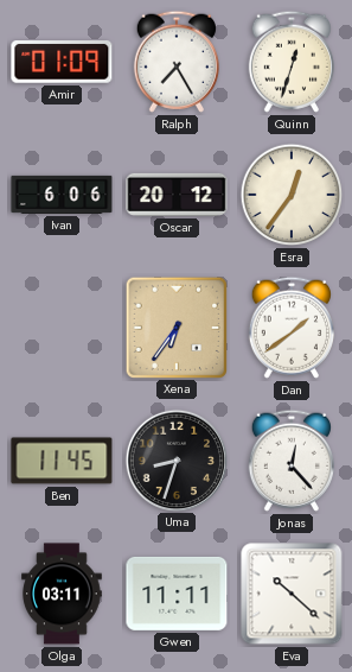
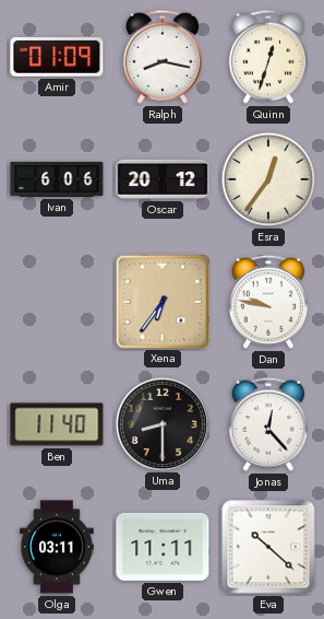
Ralph: 7:25 -> 8:17 (163, 57)
Dan: 1:39 -> 9:47 (268, 302)
Ben: 11:45 -> 11:40 (57, 424)
Uma: 8:33 -> 8:30 (161, 423)
